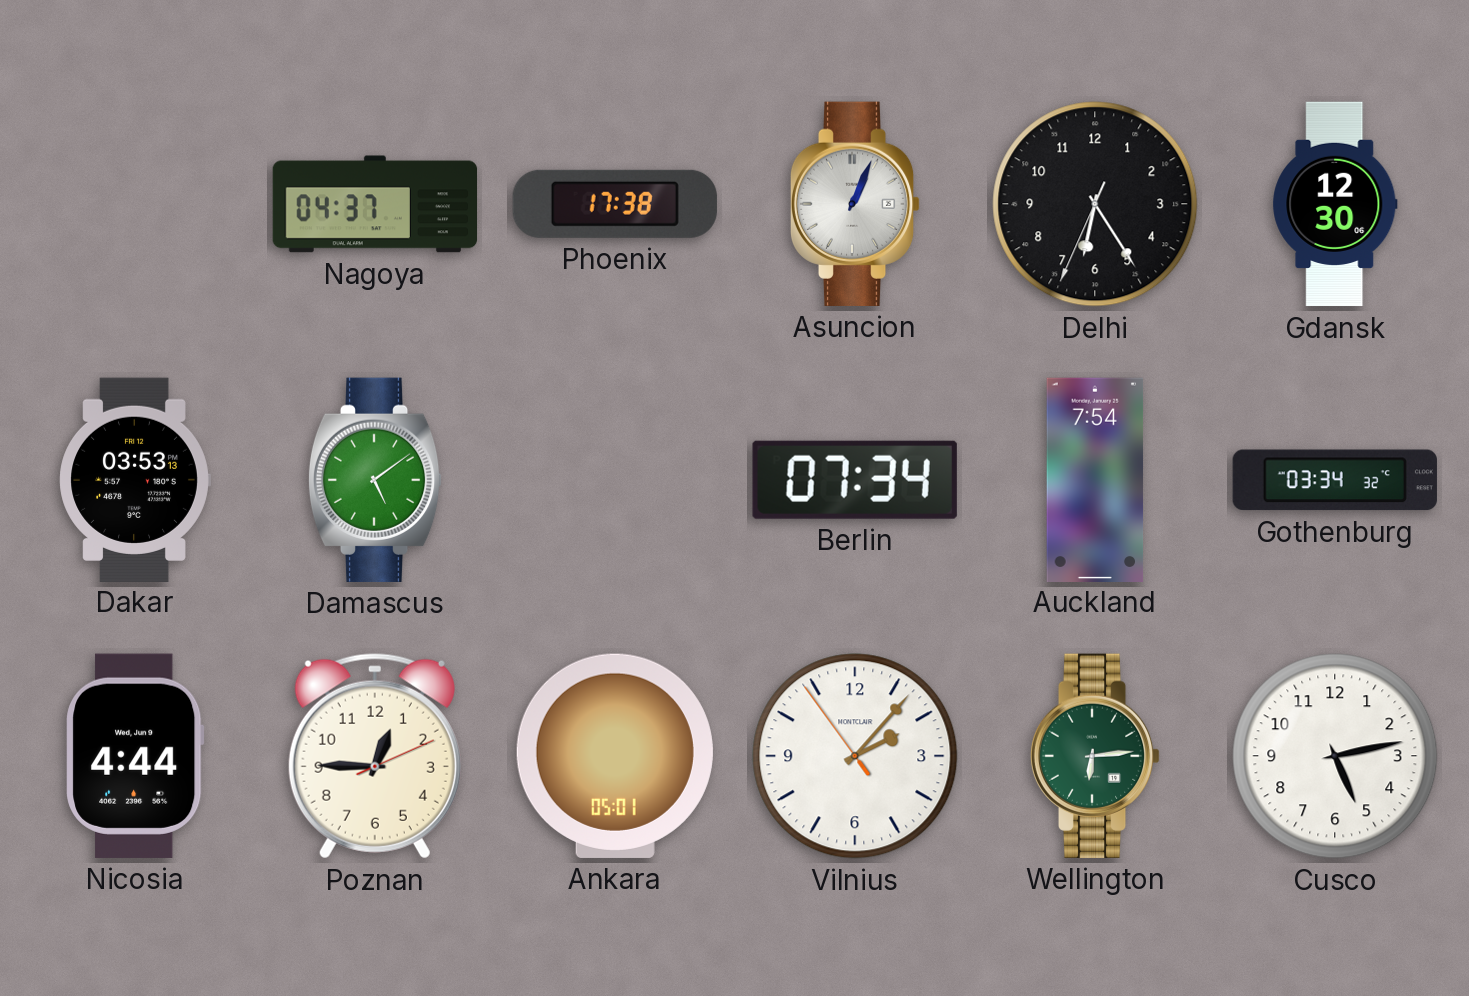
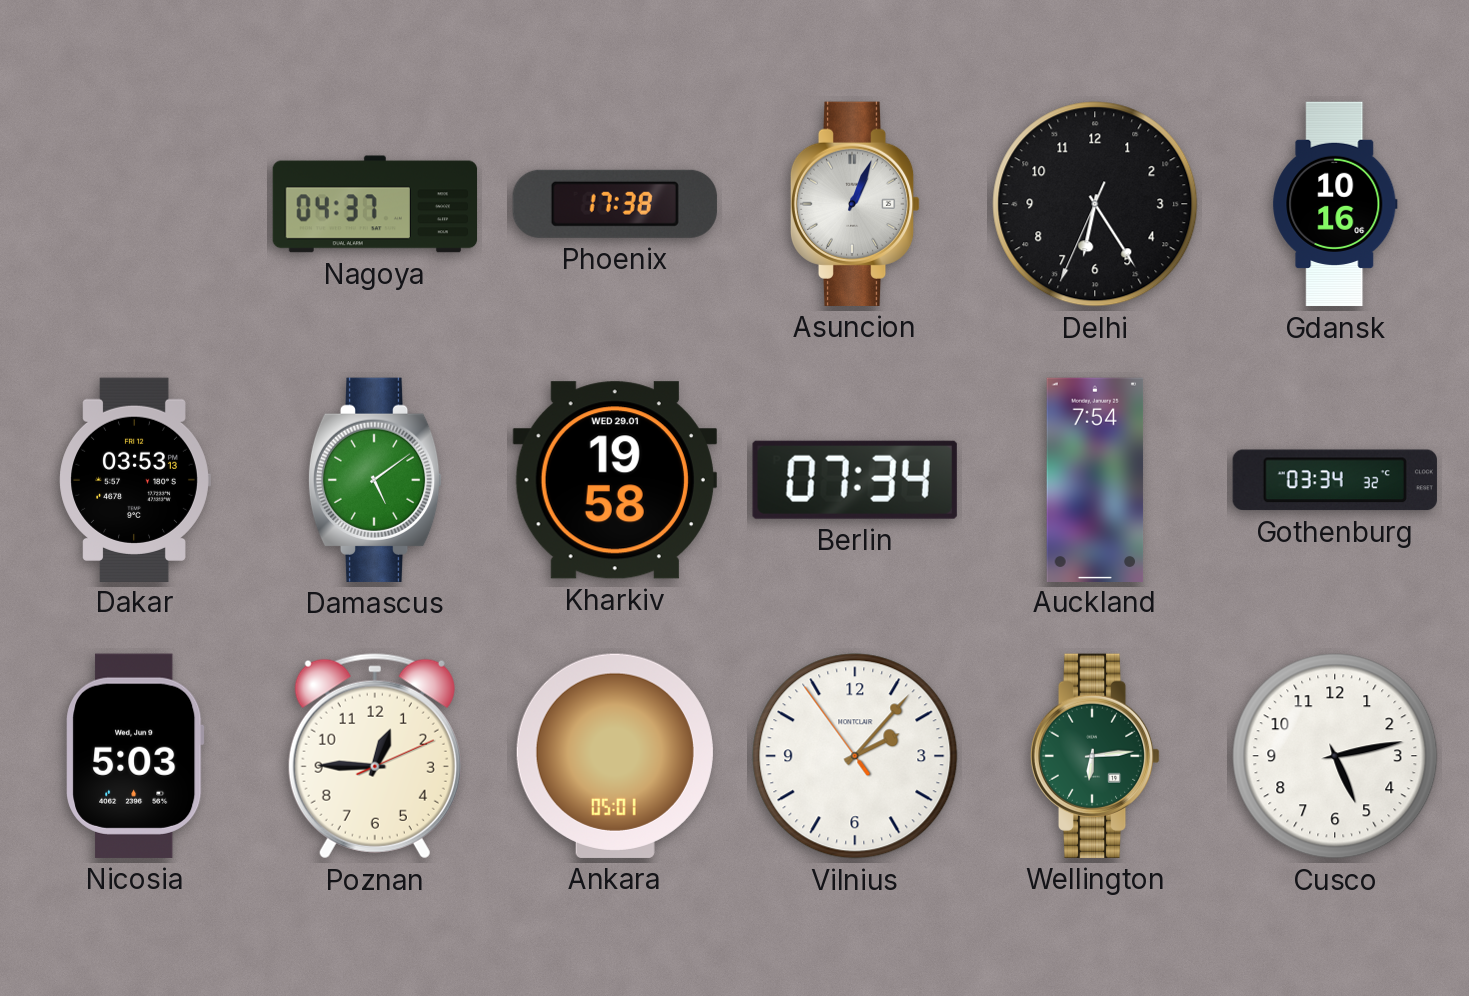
Gdansk: 12:30 -> 10:16 (1335, 204)
Kharkiv: none -> 19:58 (615, 480)
Nicosia: 4:44 -> 5:03 (135, 756)
